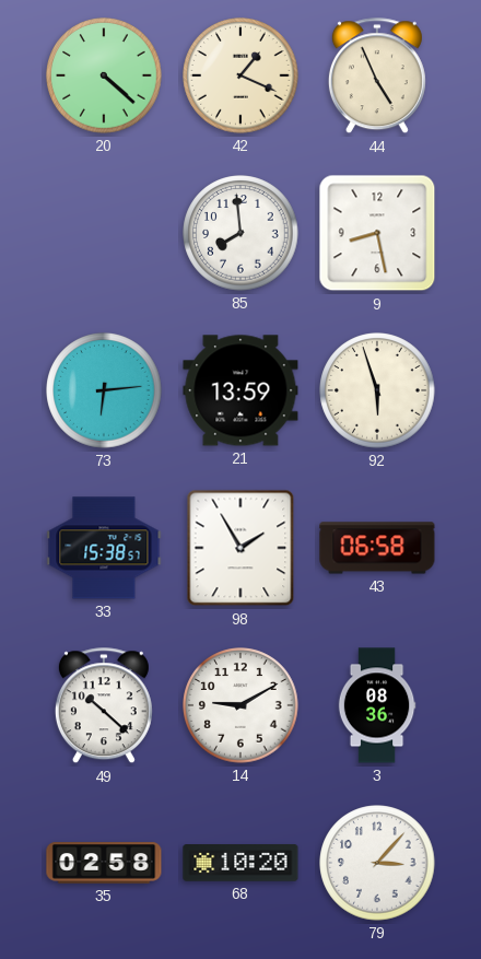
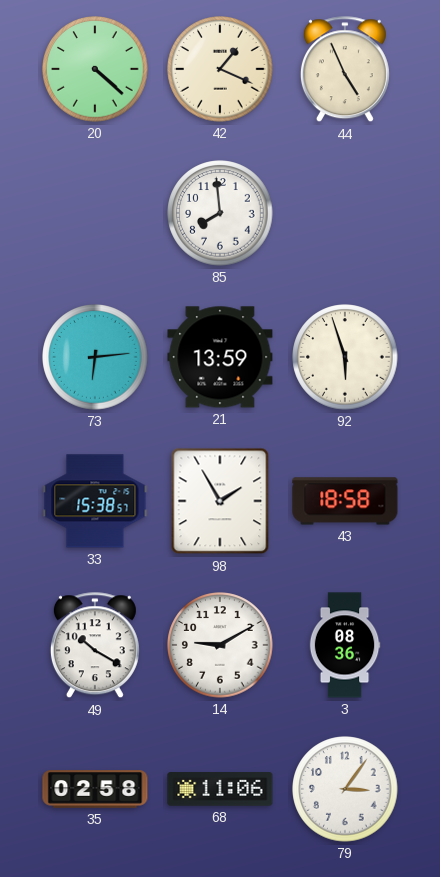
9: 8:28 -> none (377, 233)
43: 06:58 -> 18:58 (345, 501)
49: 10:22 -> 10:20 (95, 646)
68: 10:20 -> 11:06 (220, 789)
79: 3:07 -> 3:06 (345, 789)
